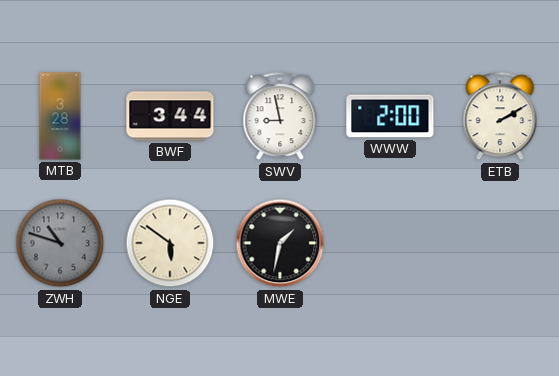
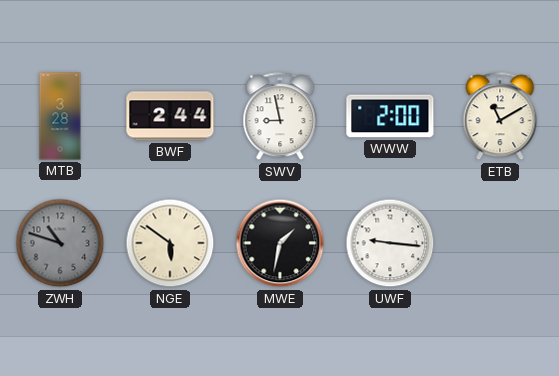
BWF: 3:44 -> 2:44 (170, 116)
ETB: 2:10 -> 11:10 (500, 117)
UWF: none -> 9:16 (390, 243)
